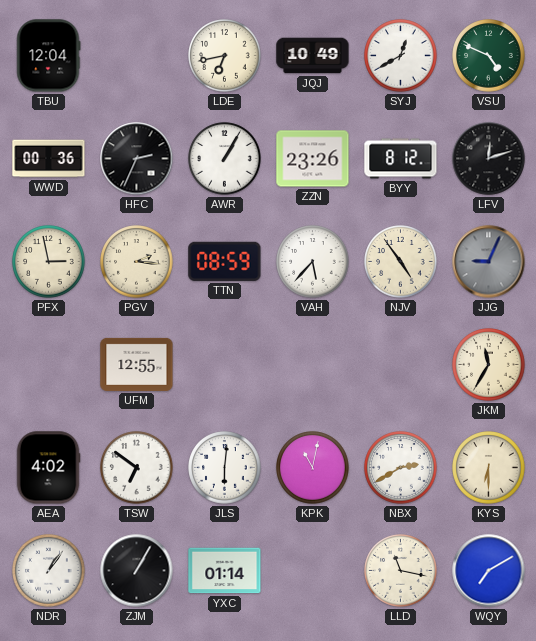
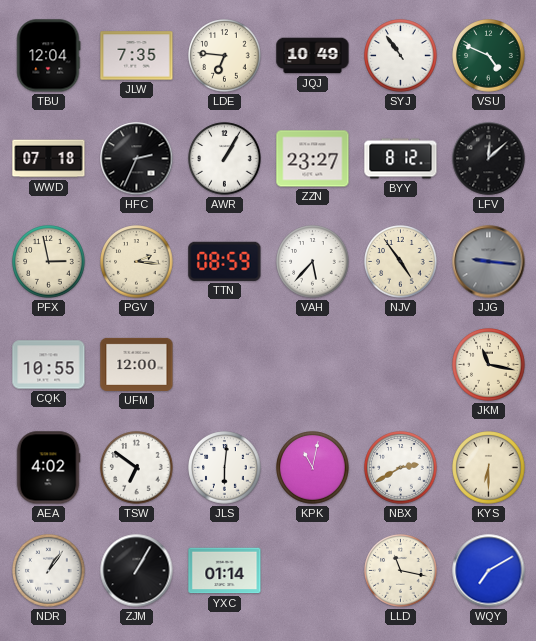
JLW: none -> 7:35 (137, 56)
LDE: 6:43 -> 6:46 (225, 56)
SYJ: 12:40 -> 10:54 (401, 56)
WWD: 00:36 -> 07:18 (49, 159)
ZZN: 23:26 -> 23:27 (313, 159)
LFV: 12:12 -> 12:08 (489, 159)
JJG: 9:04 -> 9:16 (489, 262)
CQK: none -> 10:55 (49, 365)
UFM: 12:55 -> 12:00 (137, 364)
JKM: 11:35 -> 11:17 (489, 365)
